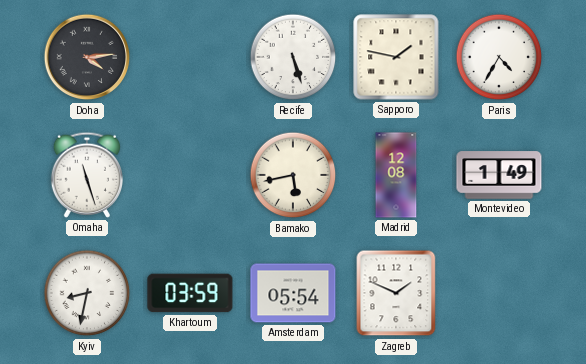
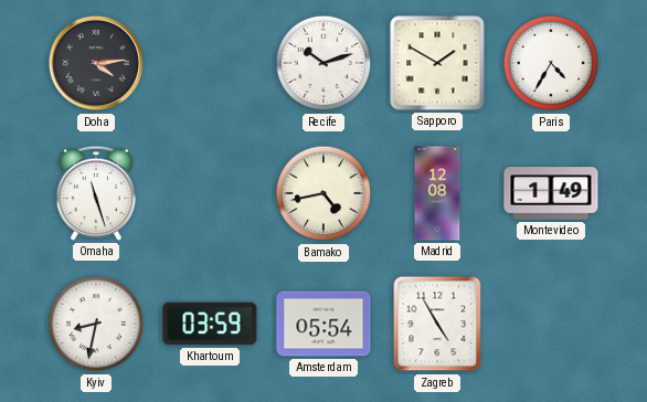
Recife: 5:27 -> 10:12 (324, 63)
Sapporo: 1:47 -> 1:50 (437, 63)
Bamako: 5:43 -> 4:43 (324, 193)
Zagreb: 1:49 -> 4:55 (437, 324)
